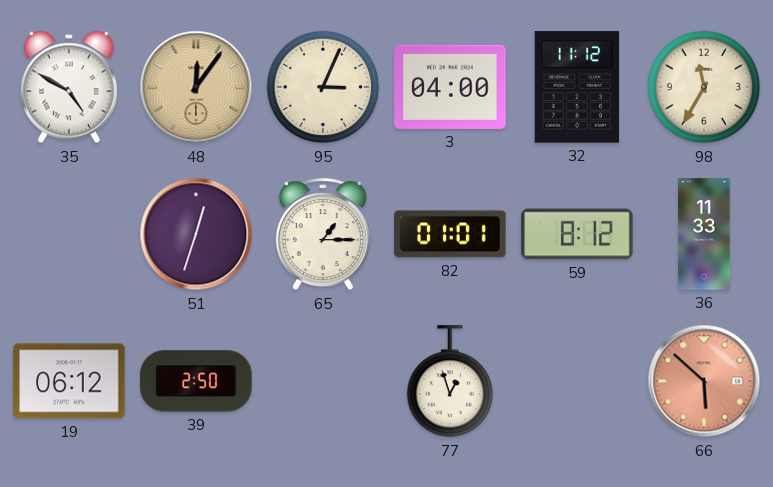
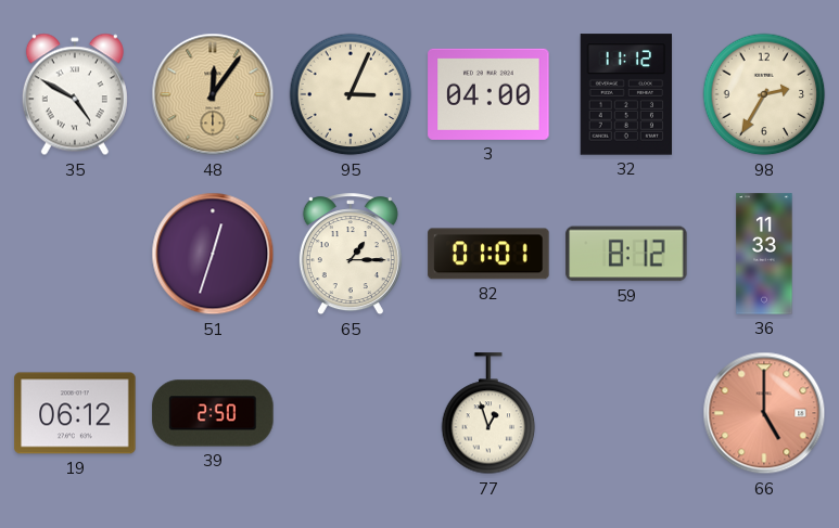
98: 11:35 -> 2:35 (764, 94)
66: 5:52 -> 5:00 (764, 413)
